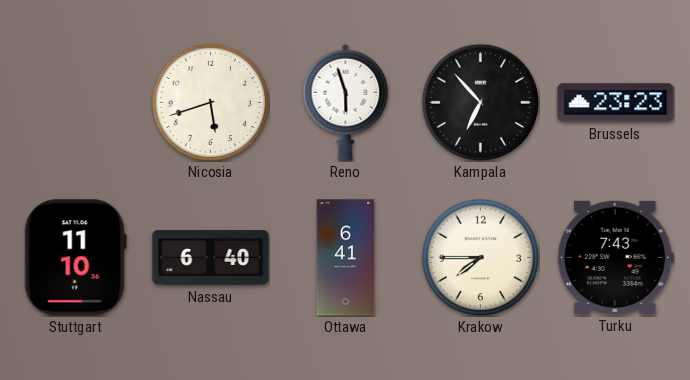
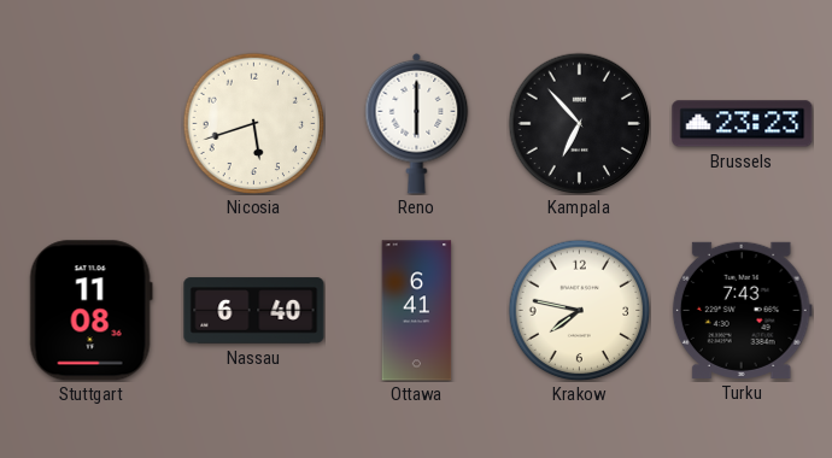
Reno: 5:57 -> 6:00 (417, 123)
Stuttgart: 11:10 -> 11:08 (90, 311)
Krakow: 7:45 -> 7:47 (579, 310)
